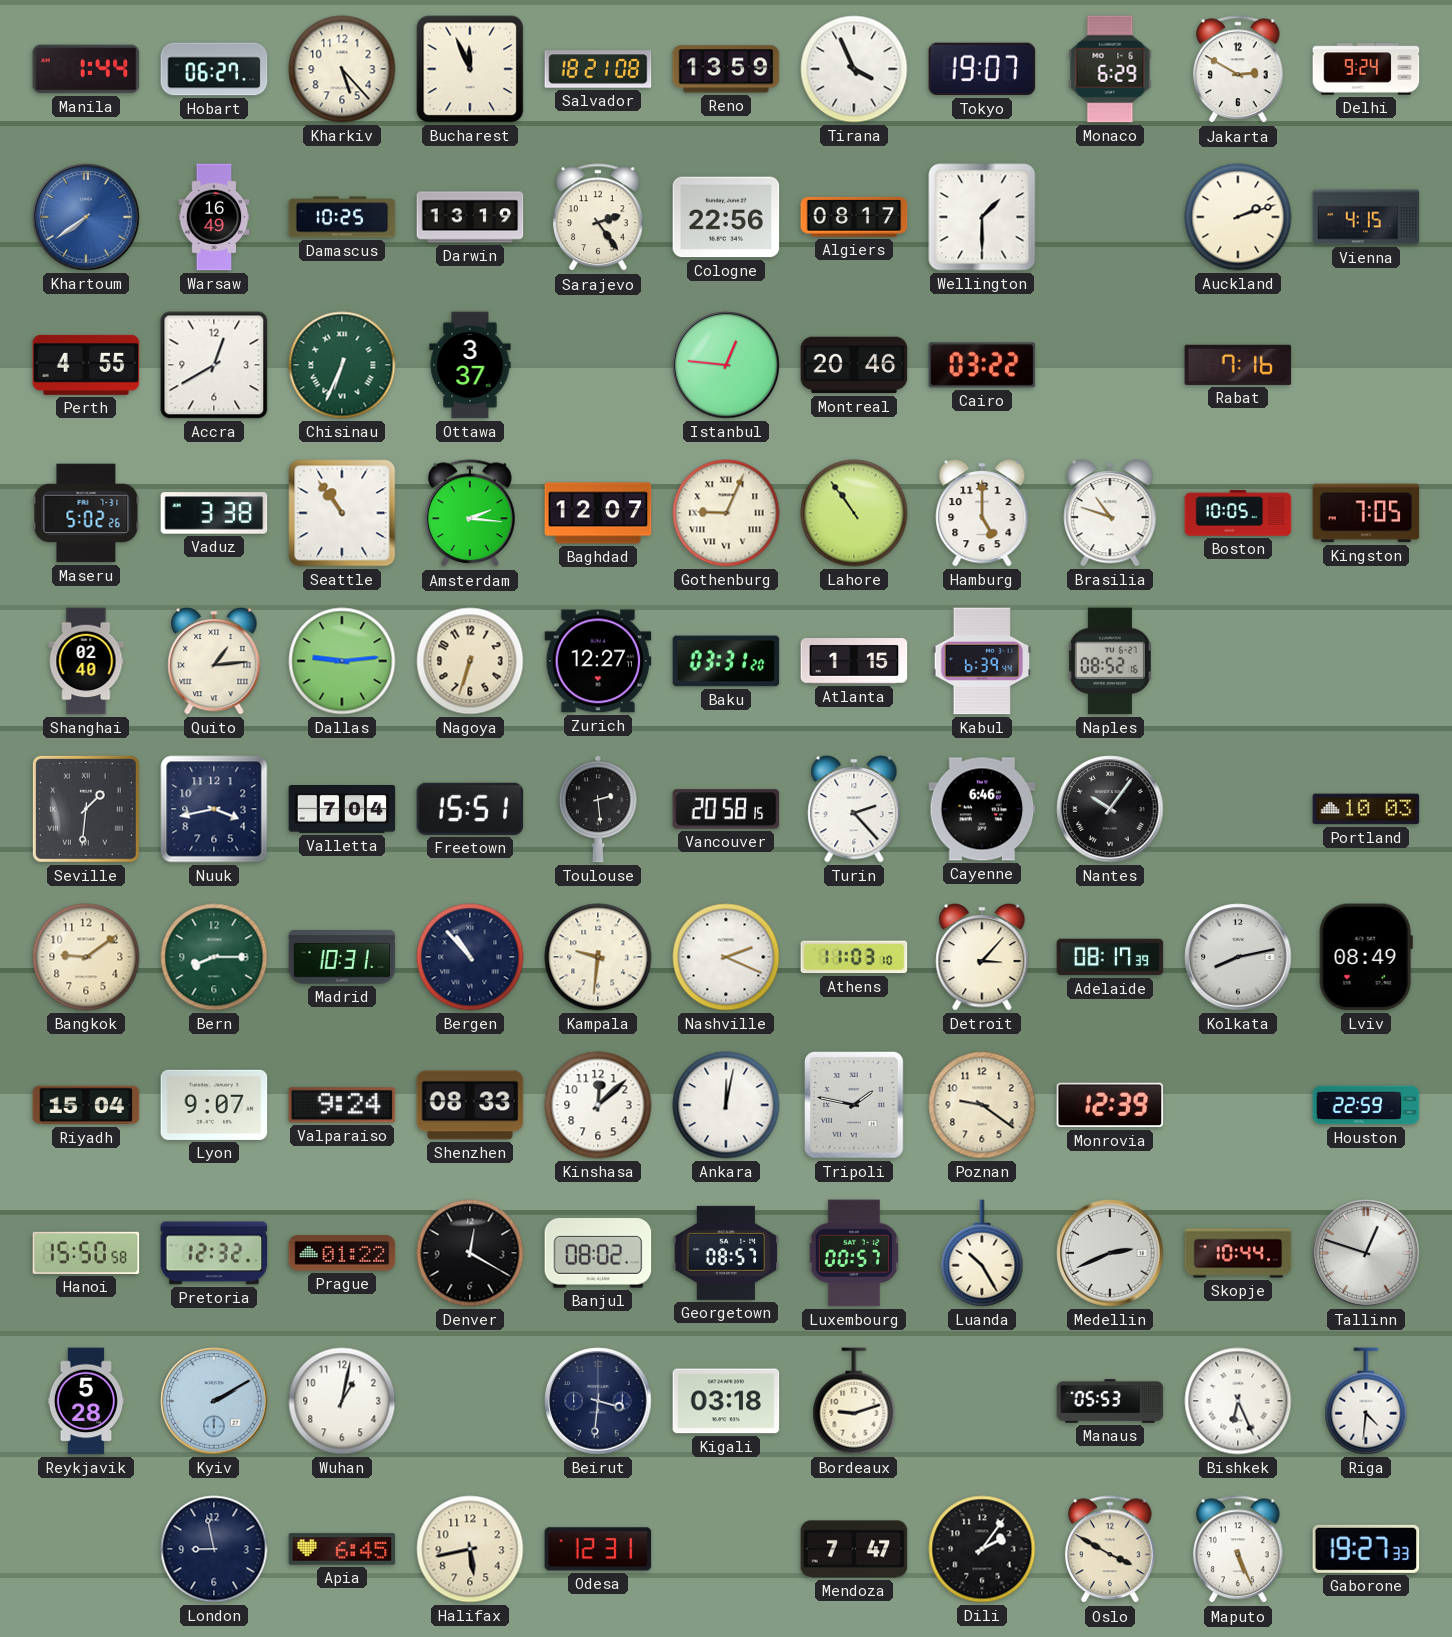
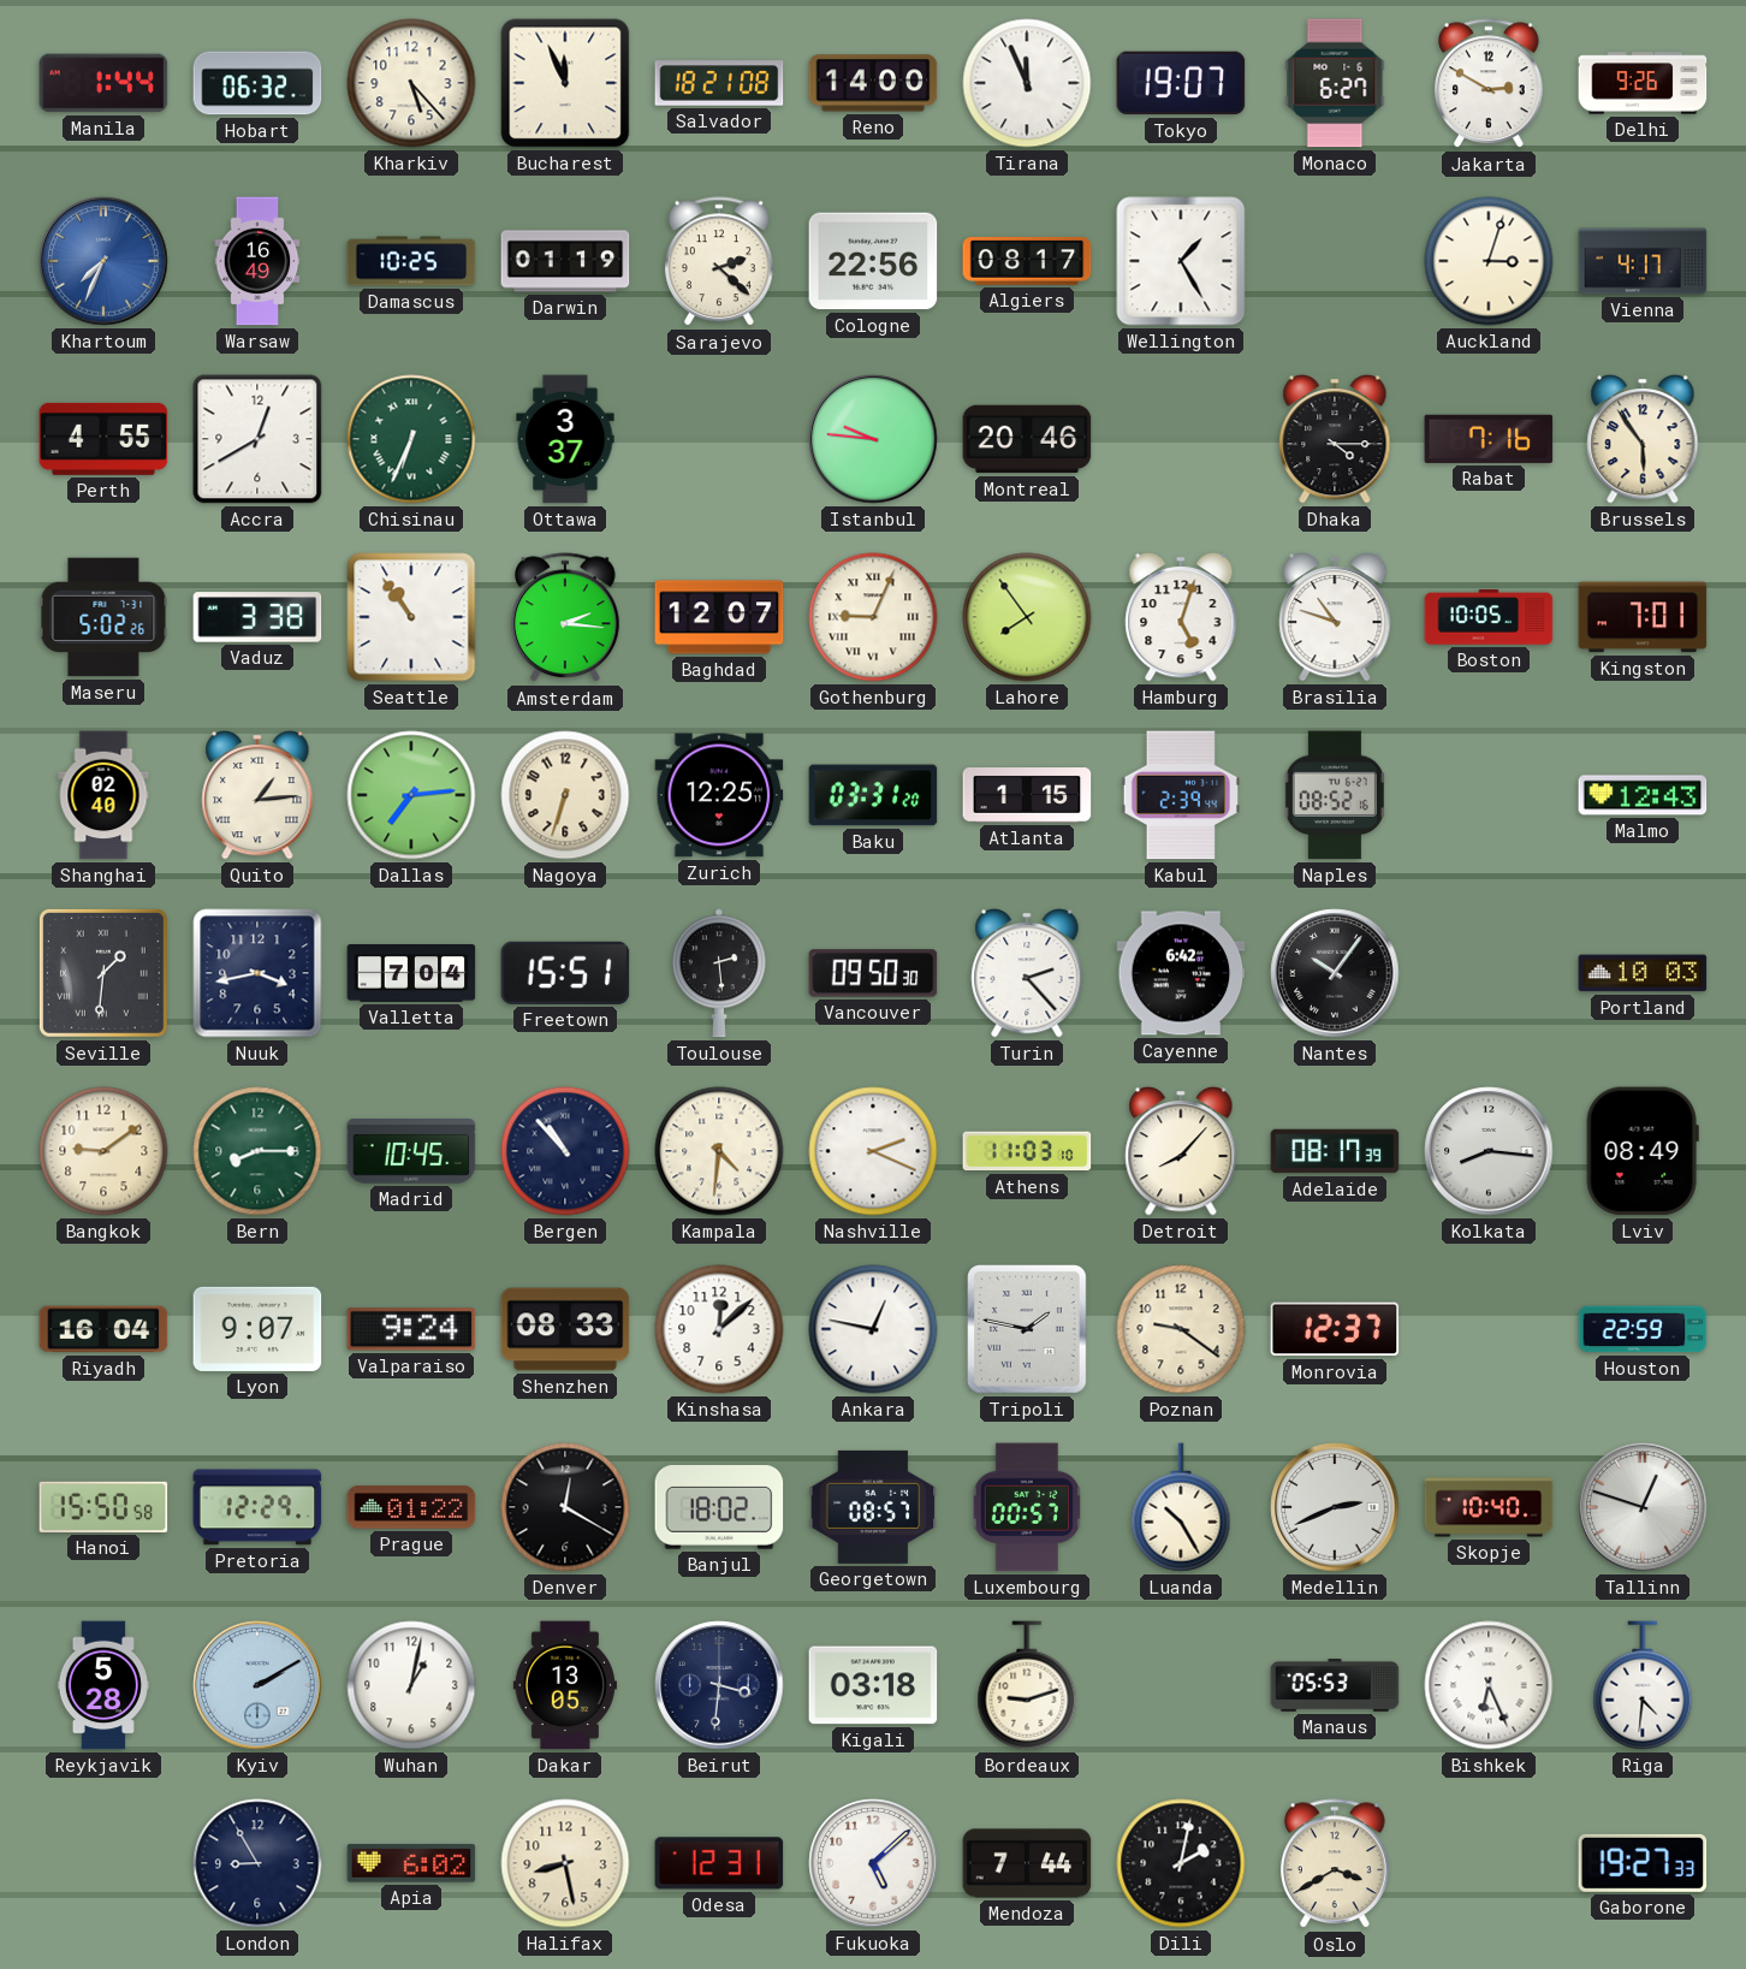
Hobart: 06:27 -> 06:32 (257, 83)
Reno: 13:59 -> 14:00 (873, 83)
Tirana: 3:56 -> 11:56 (1027, 83)
Monaco: 6:29 -> 6:27 (1335, 83)
Delhi: 9:24 -> 9:26 (1643, 83)
Khartoum: 7:39 -> 7:34 (103, 261)
Darwin: 13:19 -> 01:19 (565, 261)
Sarajevo: 2:24 -> 2:22 (720, 262)
Wellington: 1:30 -> 1:25 (1181, 261)
Auckland: 2:12 -> 3:03 (1489, 261)
Vienna: 4:15 -> 4:17 (1643, 261)
Istanbul: 12:46 -> 9:46 (873, 439)
Cairo: 03:22 -> none (982, 365)
Dhaka: none -> 4:15 (1335, 439)
Brussels: none -> 5:54 (1643, 439)
Lahore: 10:54 -> 7:54 (1027, 617)
Hamburg: 5:00 -> 5:03 (1181, 617)
Kingston: 7:05 -> 7:01 (1643, 617)
Dallas: 9:14 -> 7:14 (411, 795)
Zurich: 12:27 -> 12:25 (719, 795)
Kabul: 6:39 -> 2:39 (1180, 795)
Malmo: none -> 12:43 (1643, 795)
Vancouver: 20:58 -> 09:50 (873, 973)
Cayenne: 6:46 -> 6:42 (1181, 973)
Madrid: 10:31 -> 10:45 (411, 1151)
Kampala: 9:31 -> 4:31 (719, 1151)
Detroit: 3:07 -> 8:07 (1181, 1151)
Kolkata: 8:13 -> 8:16 (1489, 1151)
Riyadh: 15:04 -> 16:04 (103, 1329)
Ankara: 12:02 -> 12:47 (873, 1329)
Monrovia: 12:39 -> 12:37 (1335, 1329)
Pretoria: 12:32 -> 12:29 (257, 1507)
Banjul: 08:02 -> 18:02 (719, 1508)
Skopje: 10:44 -> 10:40 (1489, 1507)
Dakar: none -> 13:05 (565, 1685)
London: 8:58 -> 8:55 (257, 1863)
Apia: 6:45 -> 6:02 (411, 1863)
Halifax: 5:43 -> 8:28 (565, 1863)
Fukuoka: none -> 5:08 (873, 1863)
Mendoza: 7:47 -> 7:44 (1027, 1863)
Dili: 2:06 -> 2:02 (1181, 1863)
Oslo: 3:50 -> 3:40 (1336, 1864)
Maputo: 5:26 -> none (1239, 1550)
